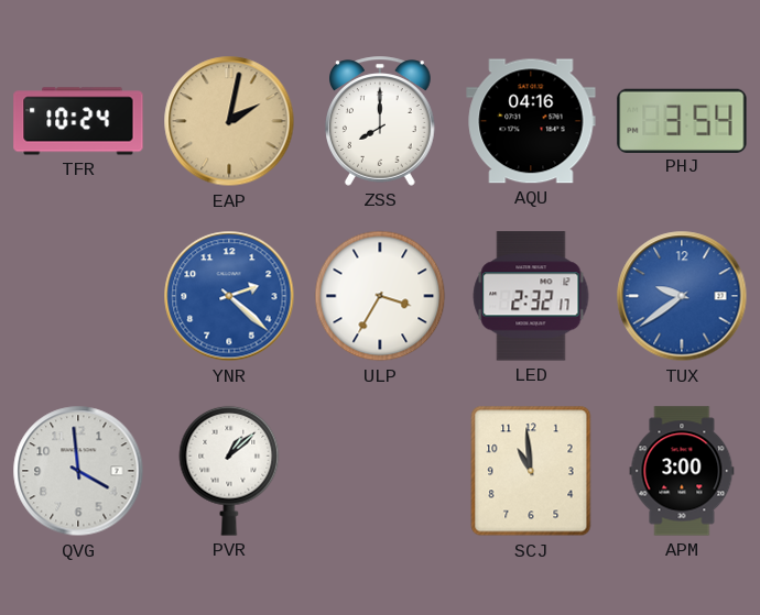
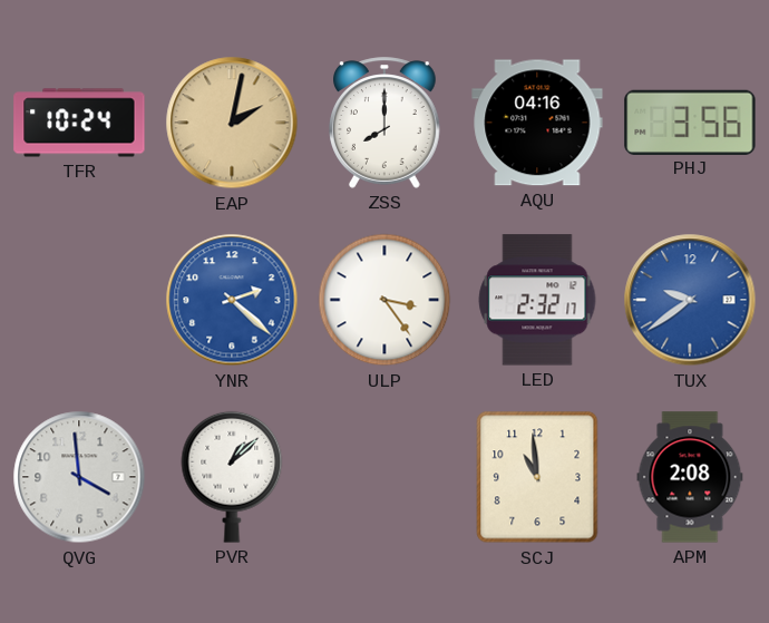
PHJ: 3:54 -> 3:56 (690, 121)
ULP: 3:35 -> 3:24 (384, 300)
APM: 3:00 -> 2:08 (690, 477)
